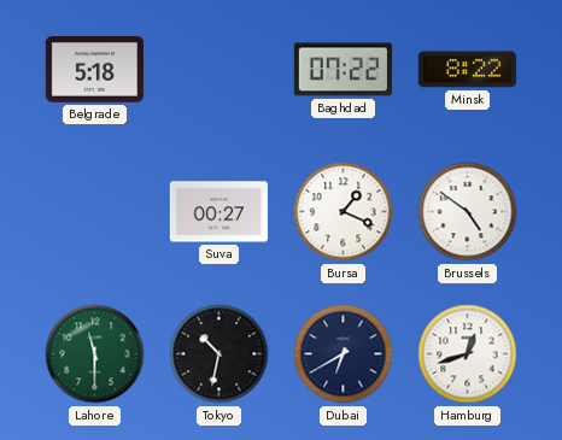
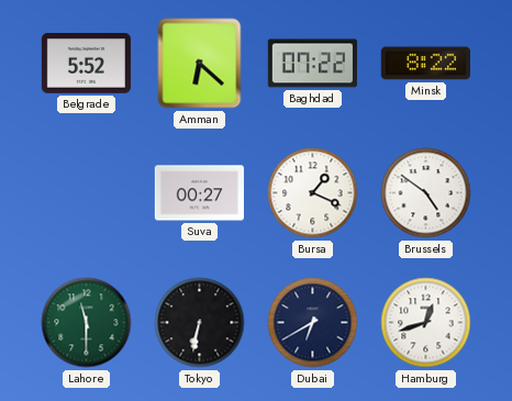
Belgrade: 5:18 -> 5:52 (86, 64)
Amman: none -> 6:22 (200, 64)
Tokyo: 10:32 -> 6:32 (200, 323)
